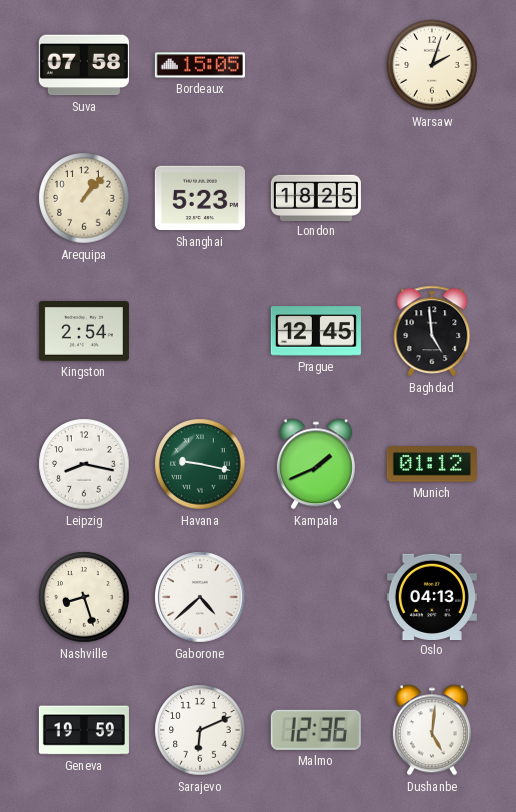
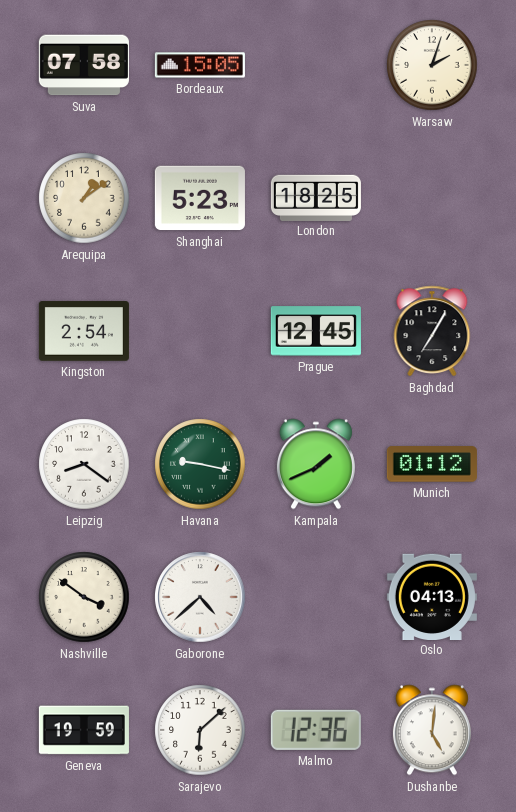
Arequipa: 1:07 -> 1:09 (84, 198)
Baghdad: 4:59 -> 7:05 (432, 331)
Leipzig: 8:17 -> 8:21 (84, 464)
Nashville: 8:27 -> 3:51 (84, 597)
Sarajevo: 6:11 -> 6:08 (200, 730)
